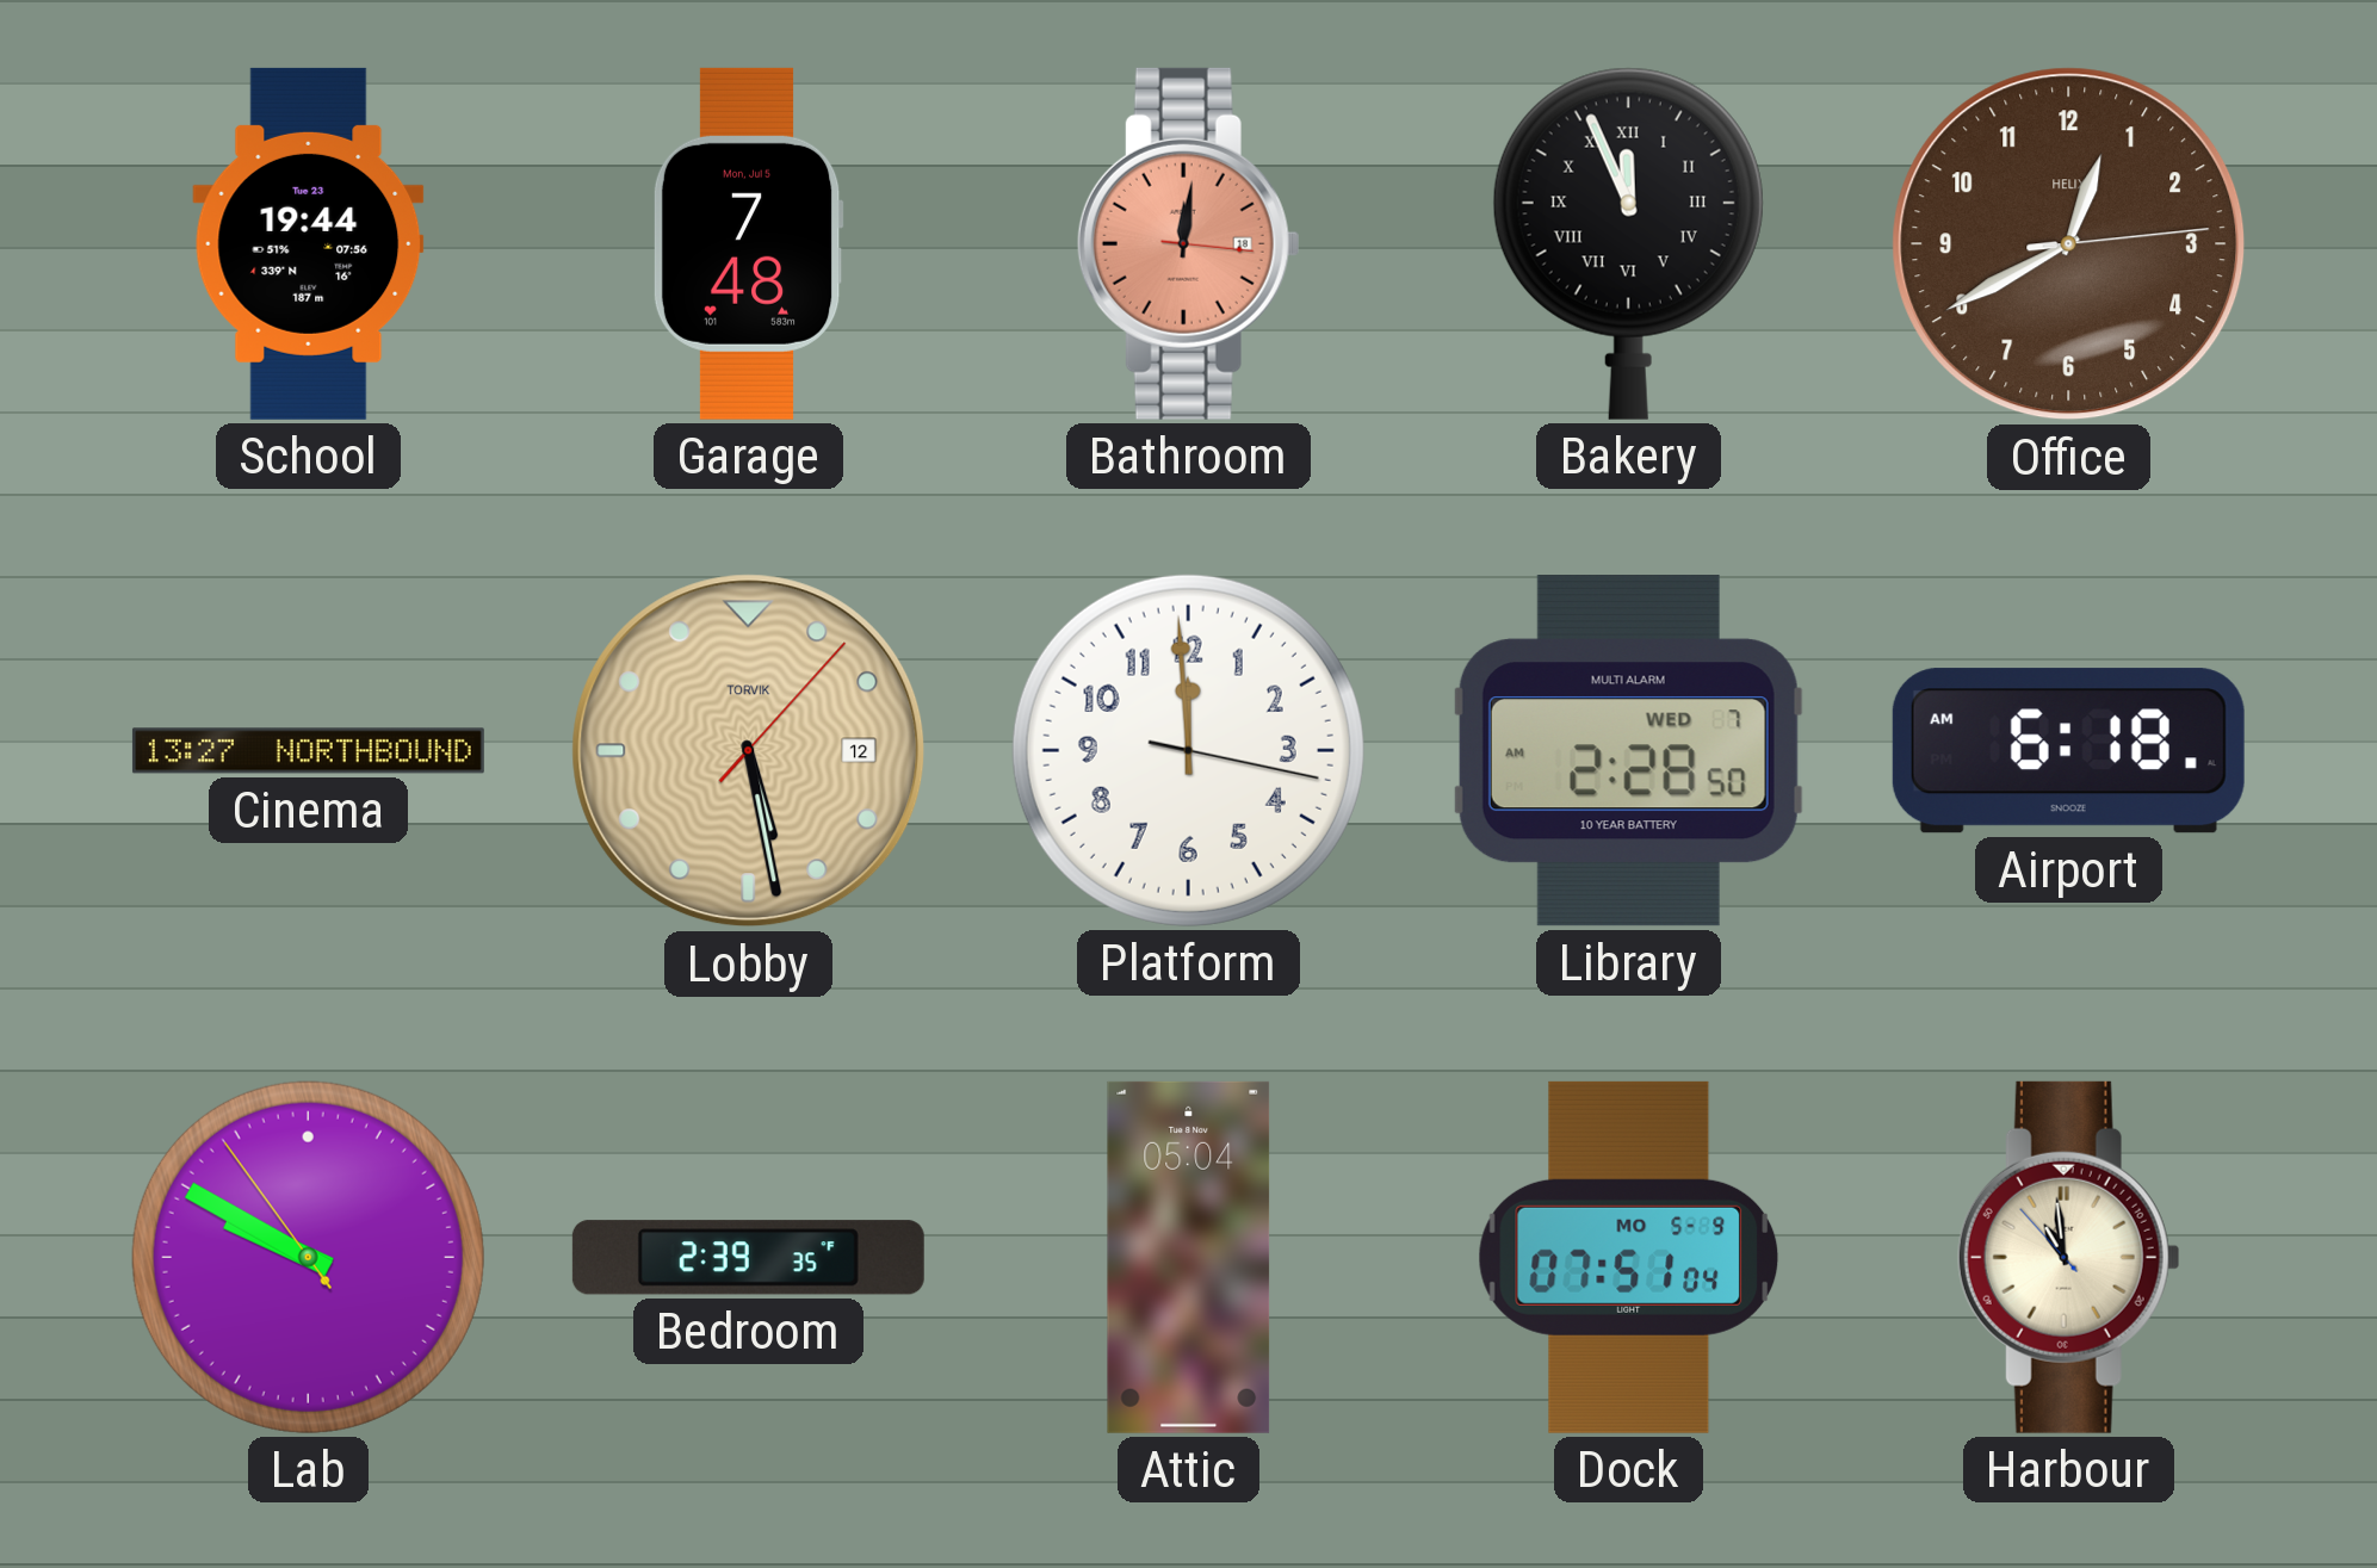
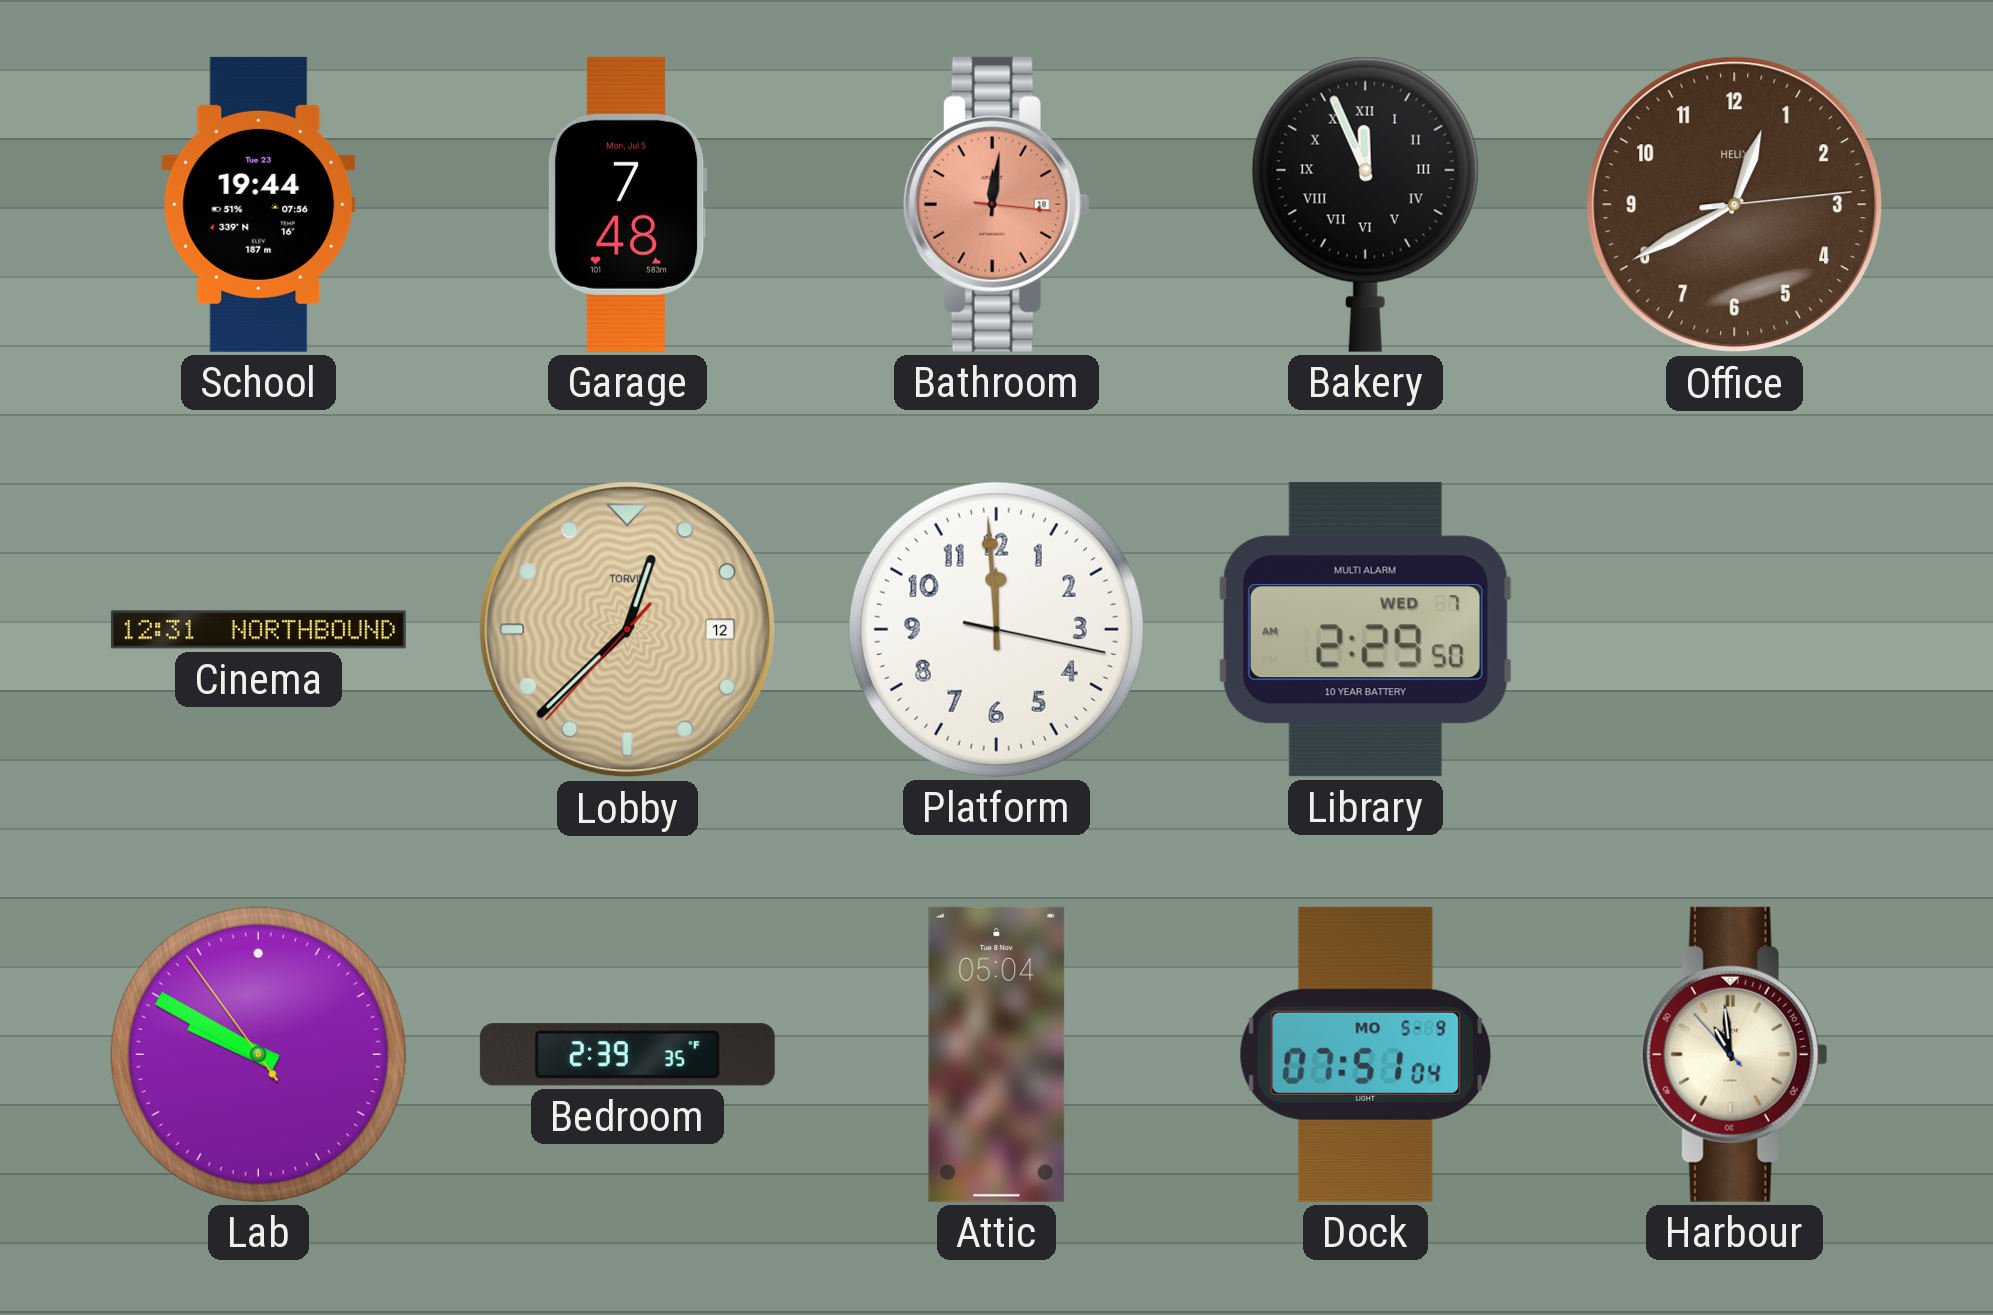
Cinema: 13:27 -> 12:31 (258, 630)
Lobby: 5:28 -> 12:37 (628, 630)
Library: 2:28 -> 2:29 (1365, 630)
Airport: 6:18 -> none (2068, 751)
